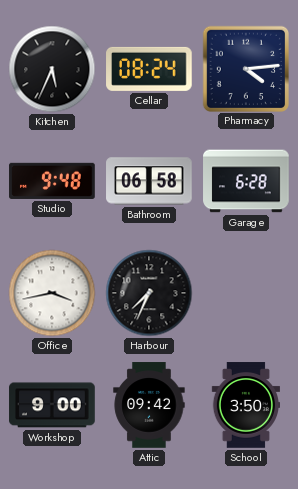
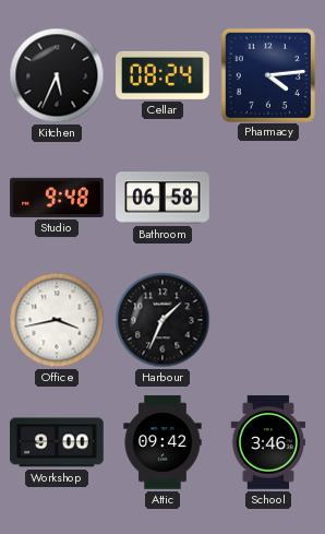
Garage: 6:28 -> none (246, 181)
Harbour: 7:34 -> 1:34 (162, 320)
School: 3:50 -> 3:46 (268, 442)
